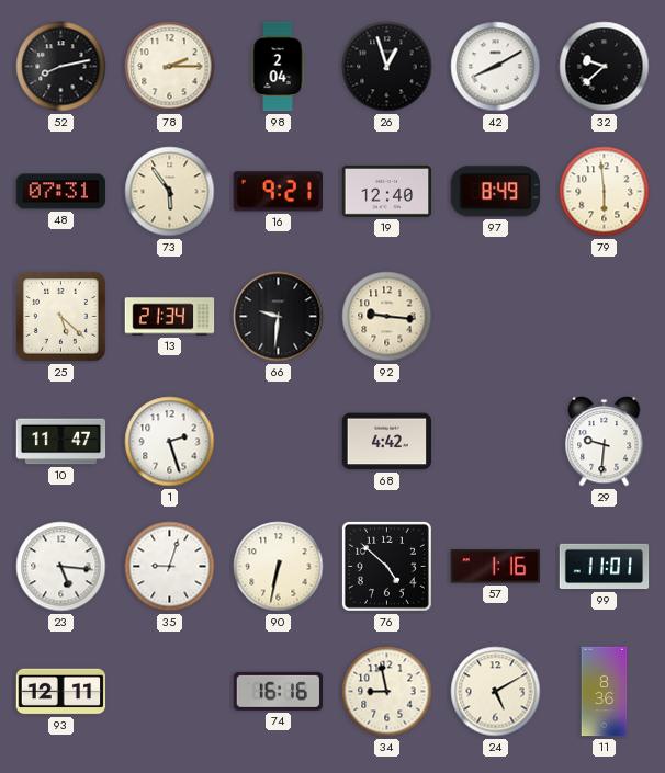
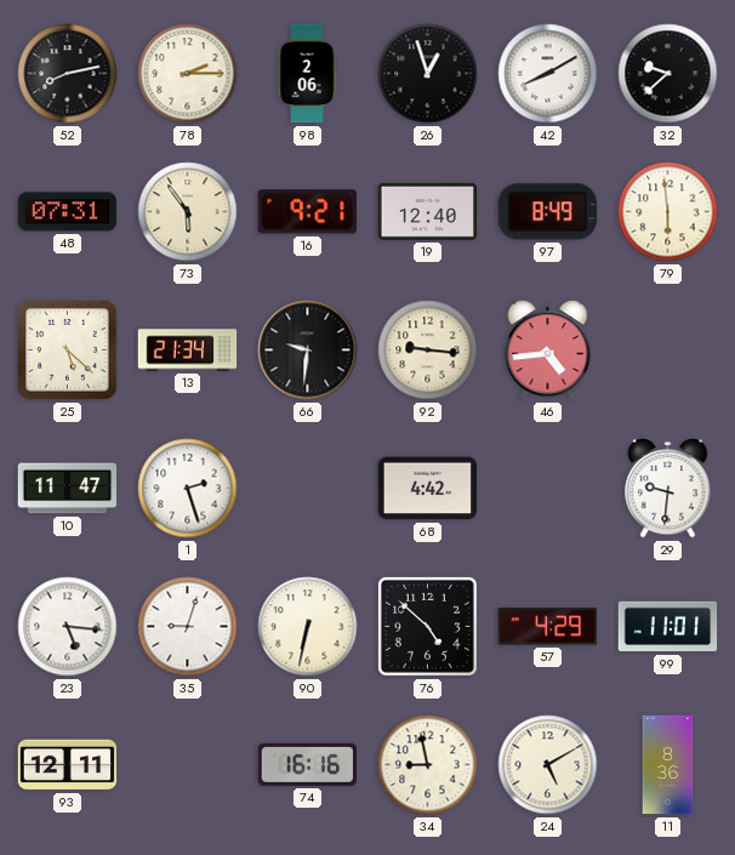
98: 2:04 -> 2:06 (307, 74)
46: none -> 4:44 (548, 350)
57: 1:16 -> 4:29 (547, 627)
